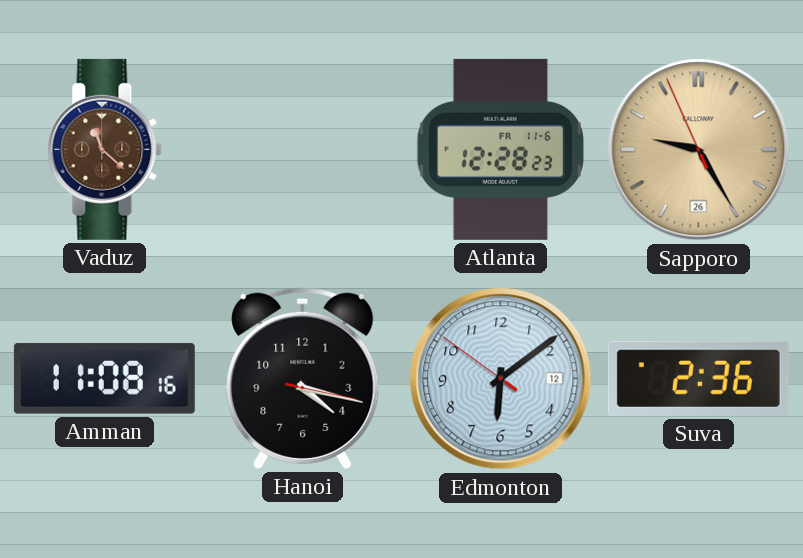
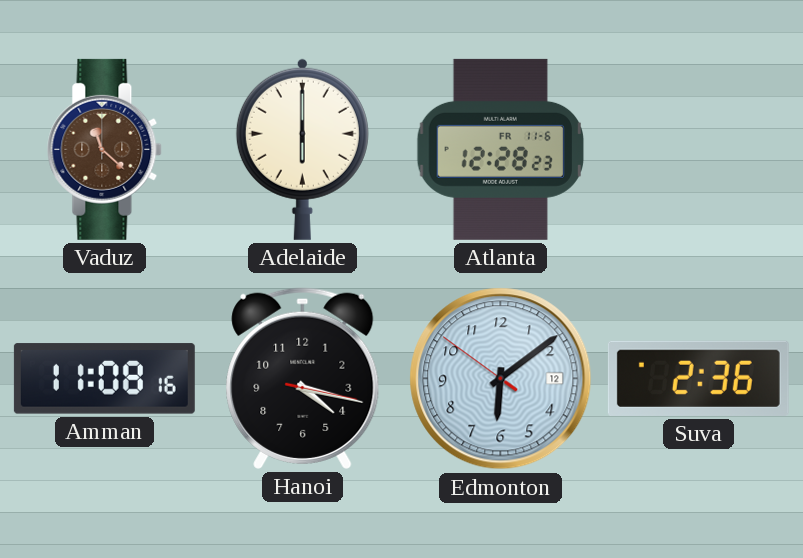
Adelaide: none -> 6:00 (302, 149)
Sapporo: 9:24 -> none (699, 150)
